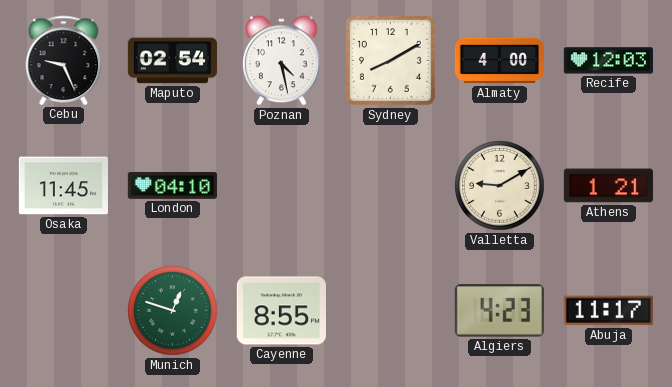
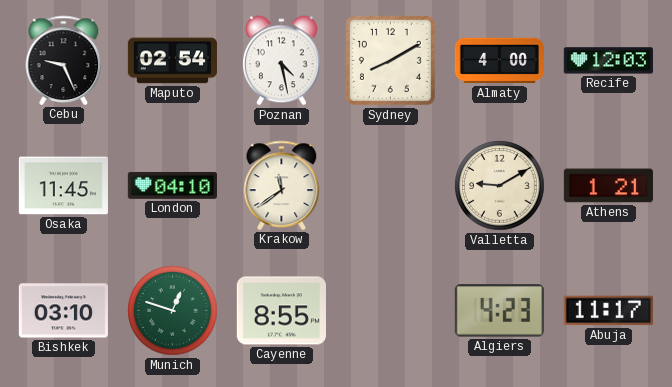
Krakow: none -> 11:39 (282, 185)
Bishkek: none -> 03:10 (63, 311)
